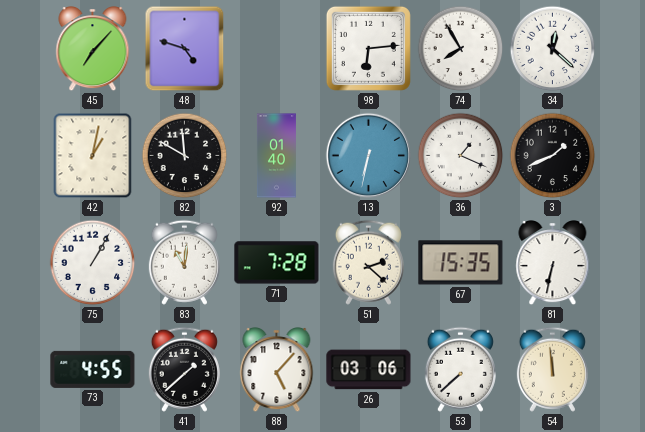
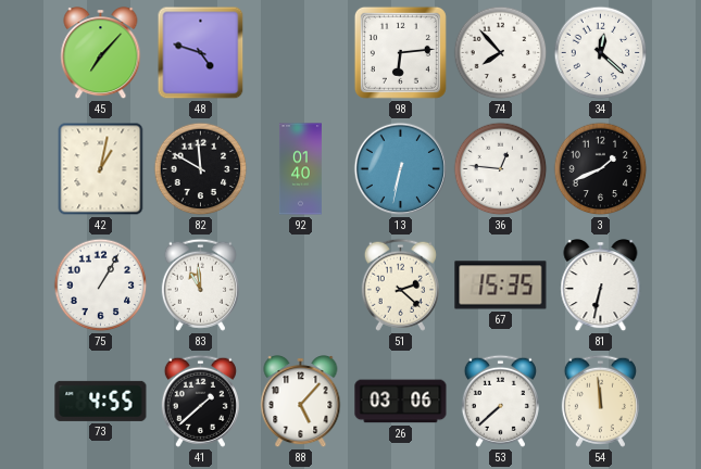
74: 7:55 -> 7:53 (501, 53)
36: 1:19 -> 12:46 (501, 169)
83: 11:01 -> 10:59 (200, 284)
71: 7:28 -> none (277, 263)
